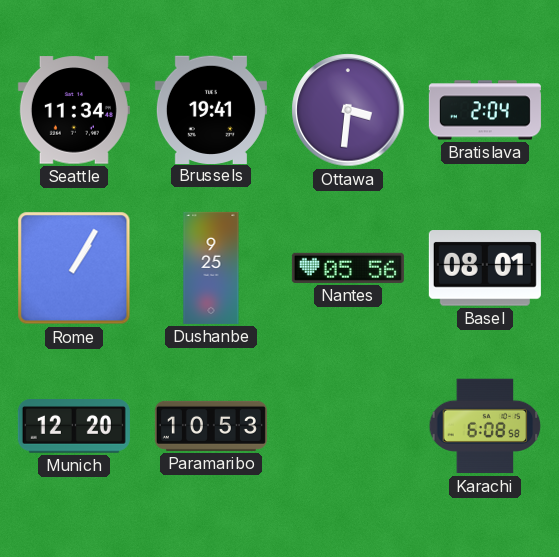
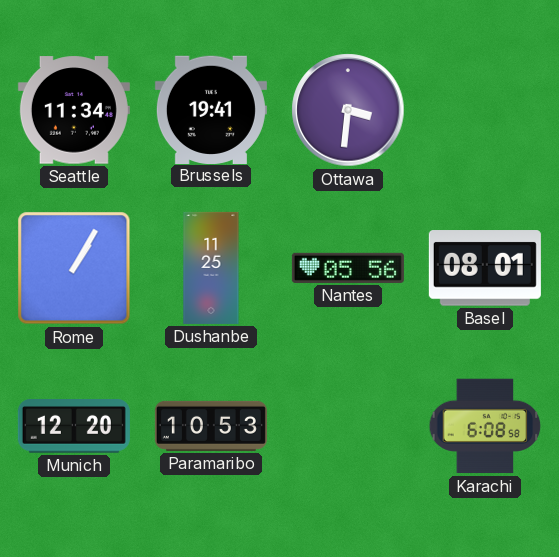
Bratislava: 2:04 -> none (485, 110)
Dushanbe: 9:25 -> 11:25 (211, 268)
